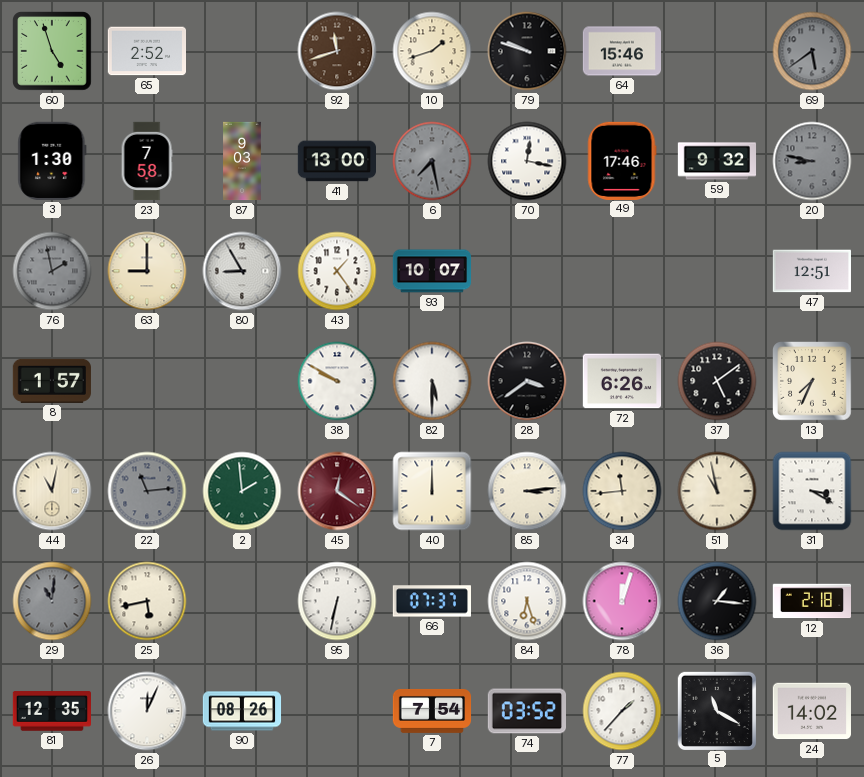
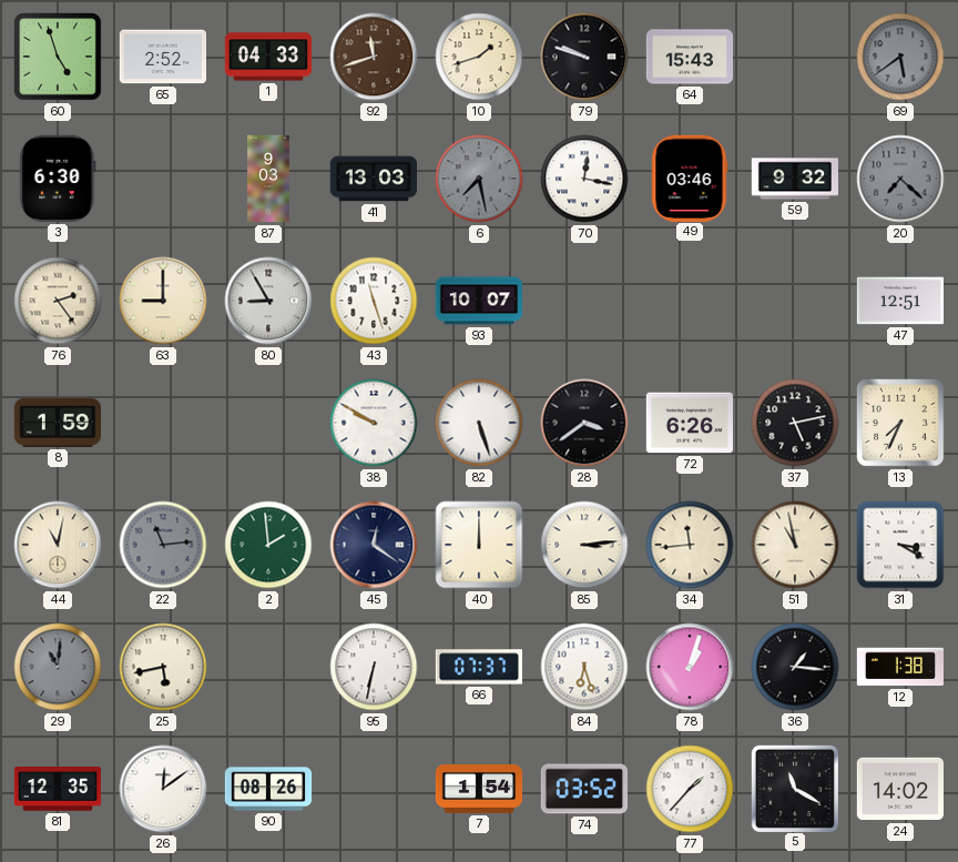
1: none -> 04:33 (267, 57)
64: 15:46 -> 15:43 (689, 57)
3: 1:30 -> 6:30 (58, 179)
23: 7:58 -> none (147, 161)
41: 13:00 -> 13:03 (373, 179)
49: 17:46 -> 03:46 (690, 178)
20: 8:47 -> 7:22 (900, 179)
76: 1:58 -> 2:24 (58, 301)
76 dial: grey -> cream (58, 301)
43: 1:24 -> 11:27 (374, 301)
8: 1:57 -> 1:59 (57, 423)
82: 5:30 -> 5:27 (479, 423)
37: 5:09 -> 5:13 (795, 423)
45 dial: burgundy -> navy (374, 545)
78: 12:03 -> 1:03 (690, 667)
12: 2:18 -> 1:38 (899, 667)
26: 12:04 -> 12:09 (163, 789)
7: 7:54 -> 1:54 (479, 789)
